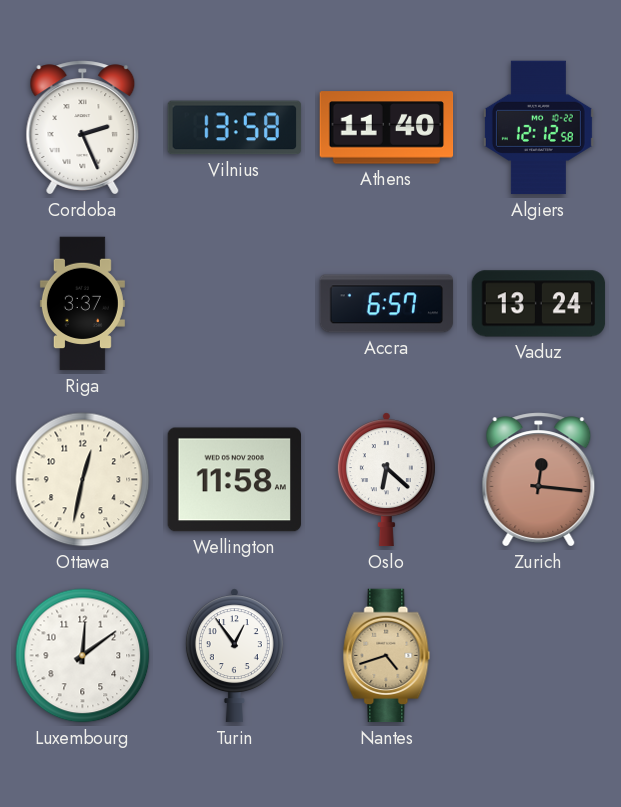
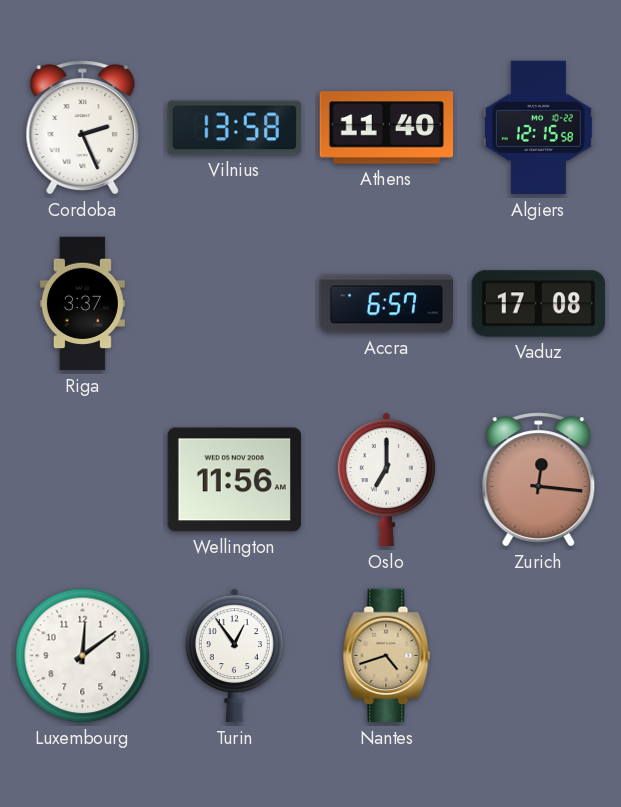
Algiers: 12:12 -> 12:15 (538, 128)
Vaduz: 13:24 -> 17:08 (539, 304)
Ottawa: 12:32 -> none (83, 480)
Wellington: 11:58 -> 11:56 (234, 480)
Oslo: 6:22 -> 7:00 (386, 480)
